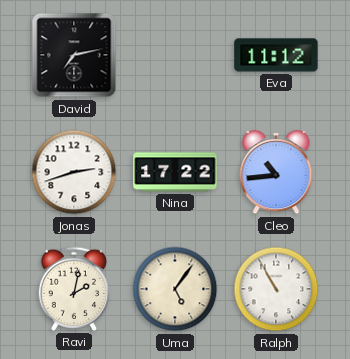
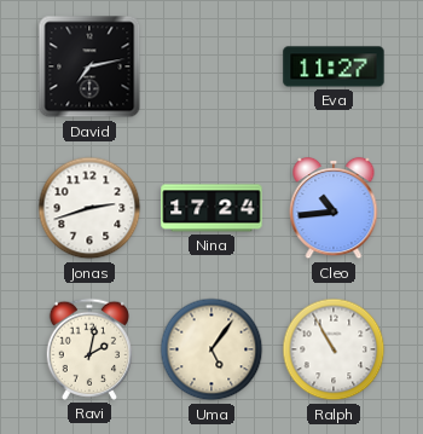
Eva: 11:12 -> 11:27 (334, 66)
Nina: 17:22 -> 17:24 (211, 208)
